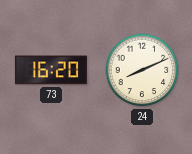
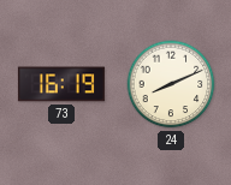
73: 16:20 -> 16:19 (61, 84)
